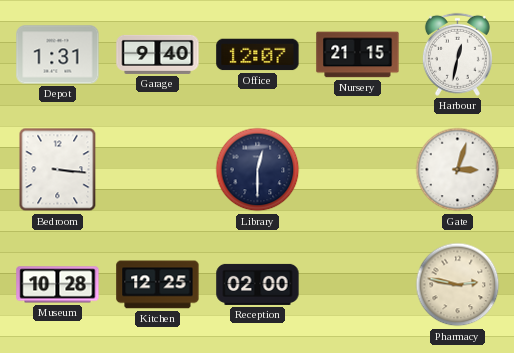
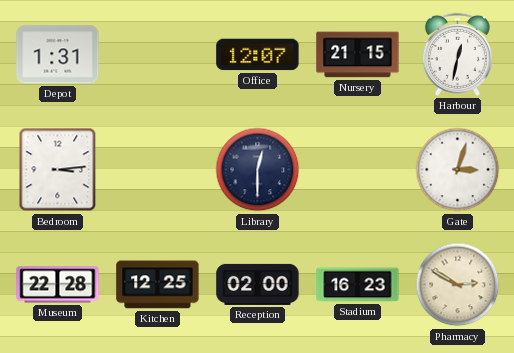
Garage: 9:40 -> none (158, 54)
Bedroom: 3:16 -> 3:14 (58, 170)
Museum: 10:28 -> 22:28 (58, 285)
Stadium: none -> 16:23 (358, 285)
Pharmacy: 2:47 -> 2:50 (458, 285)
